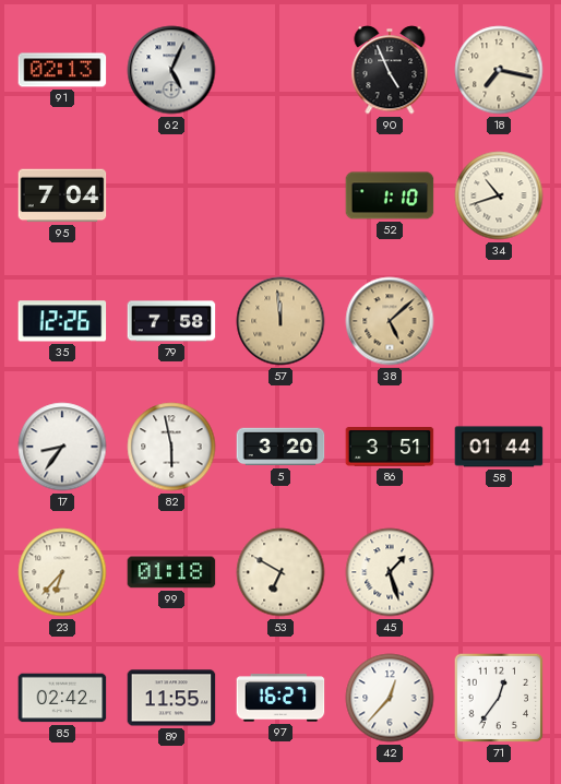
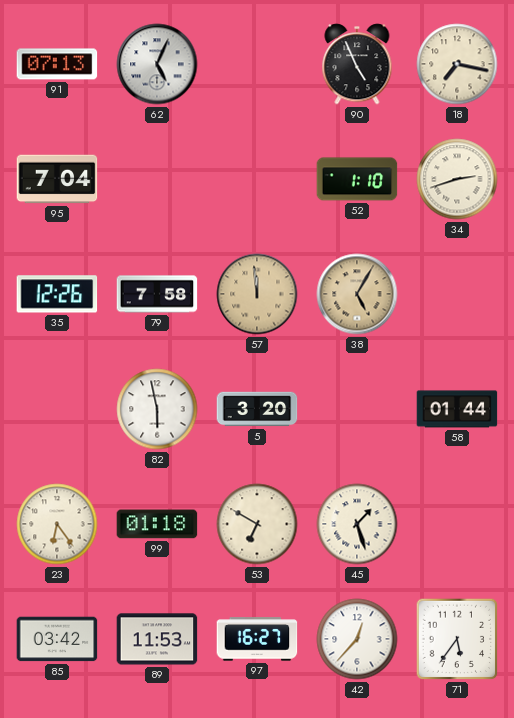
91: 02:13 -> 07:13 (57, 64)
34: 10:42 -> 2:42 (457, 179)
38: 5:08 -> 5:05 (357, 294)
17: 8:36 -> none (62, 447)
86: 3:51 -> none (390, 447)
23: 6:37 -> 6:24 (57, 524)
85: 02:42 -> 03:42 (57, 639)
89: 11:55 -> 11:53 (157, 639)
71: 12:36 -> 5:36 (457, 639)
